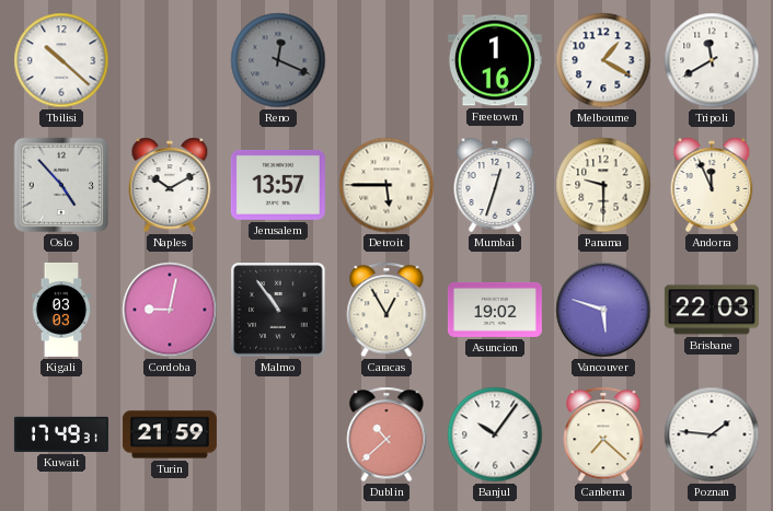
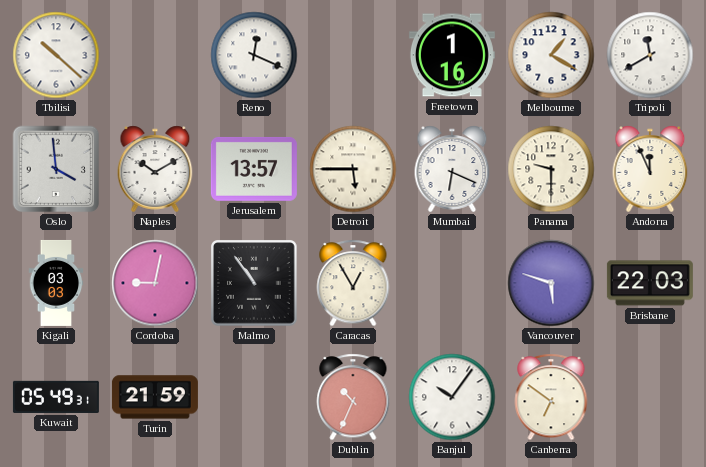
Reno dial: grey -> white (254, 55)
Oslo: 4:53 -> 3:59 (56, 169)
Mumbai: 12:33 -> 6:19 (452, 169)
Asuncion: 19:02 -> none (495, 310)
Kuwait: 17:49 -> 05:49 (56, 397)
Dublin: 10:38 -> 10:34 (353, 397)
Canberra: 7:22 -> 6:51 (551, 397)
Poznan: 1:46 -> none (712, 434)
